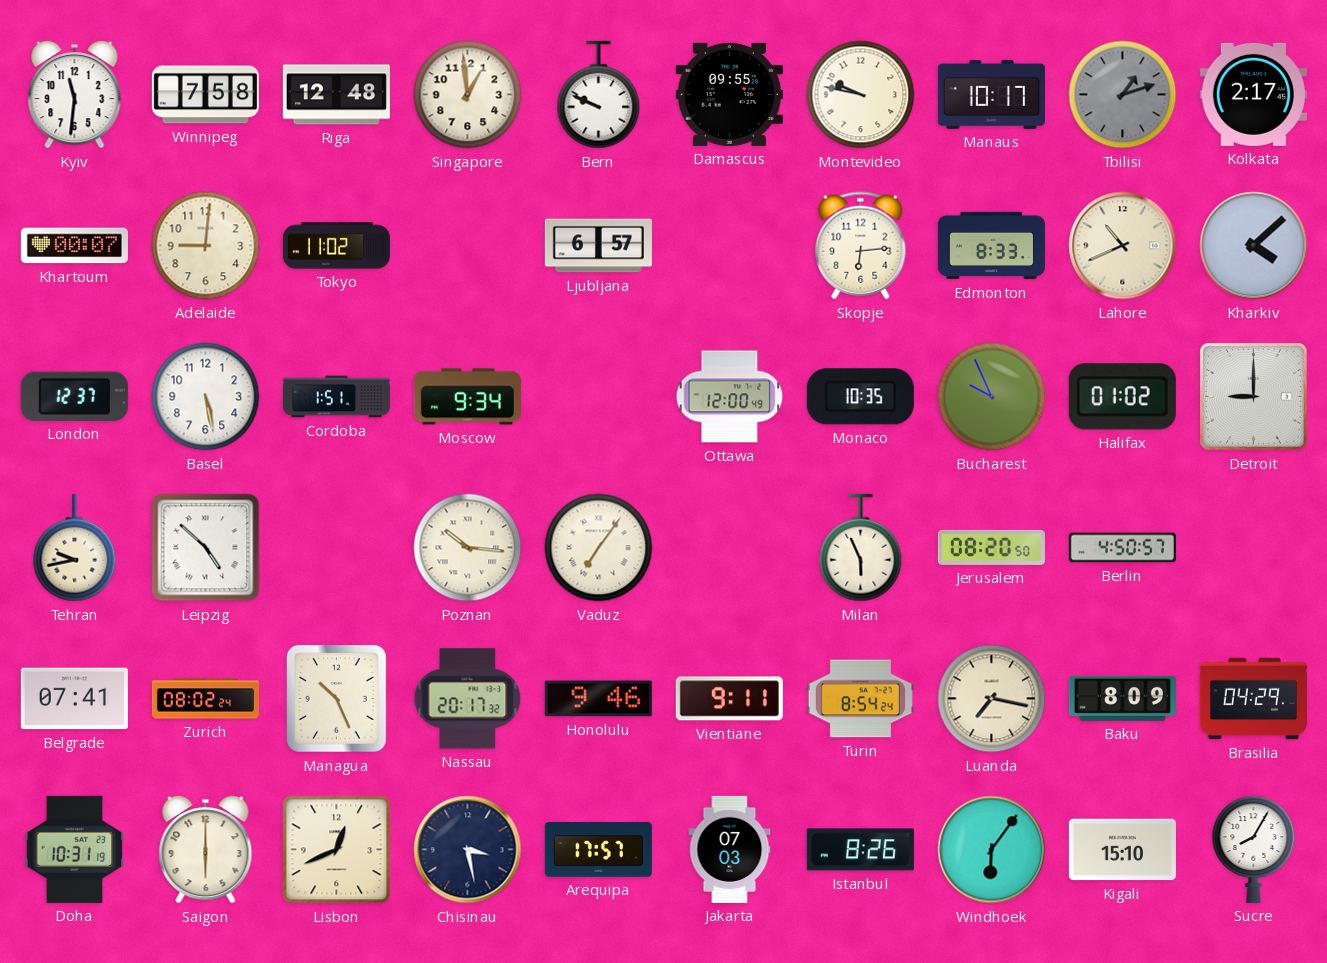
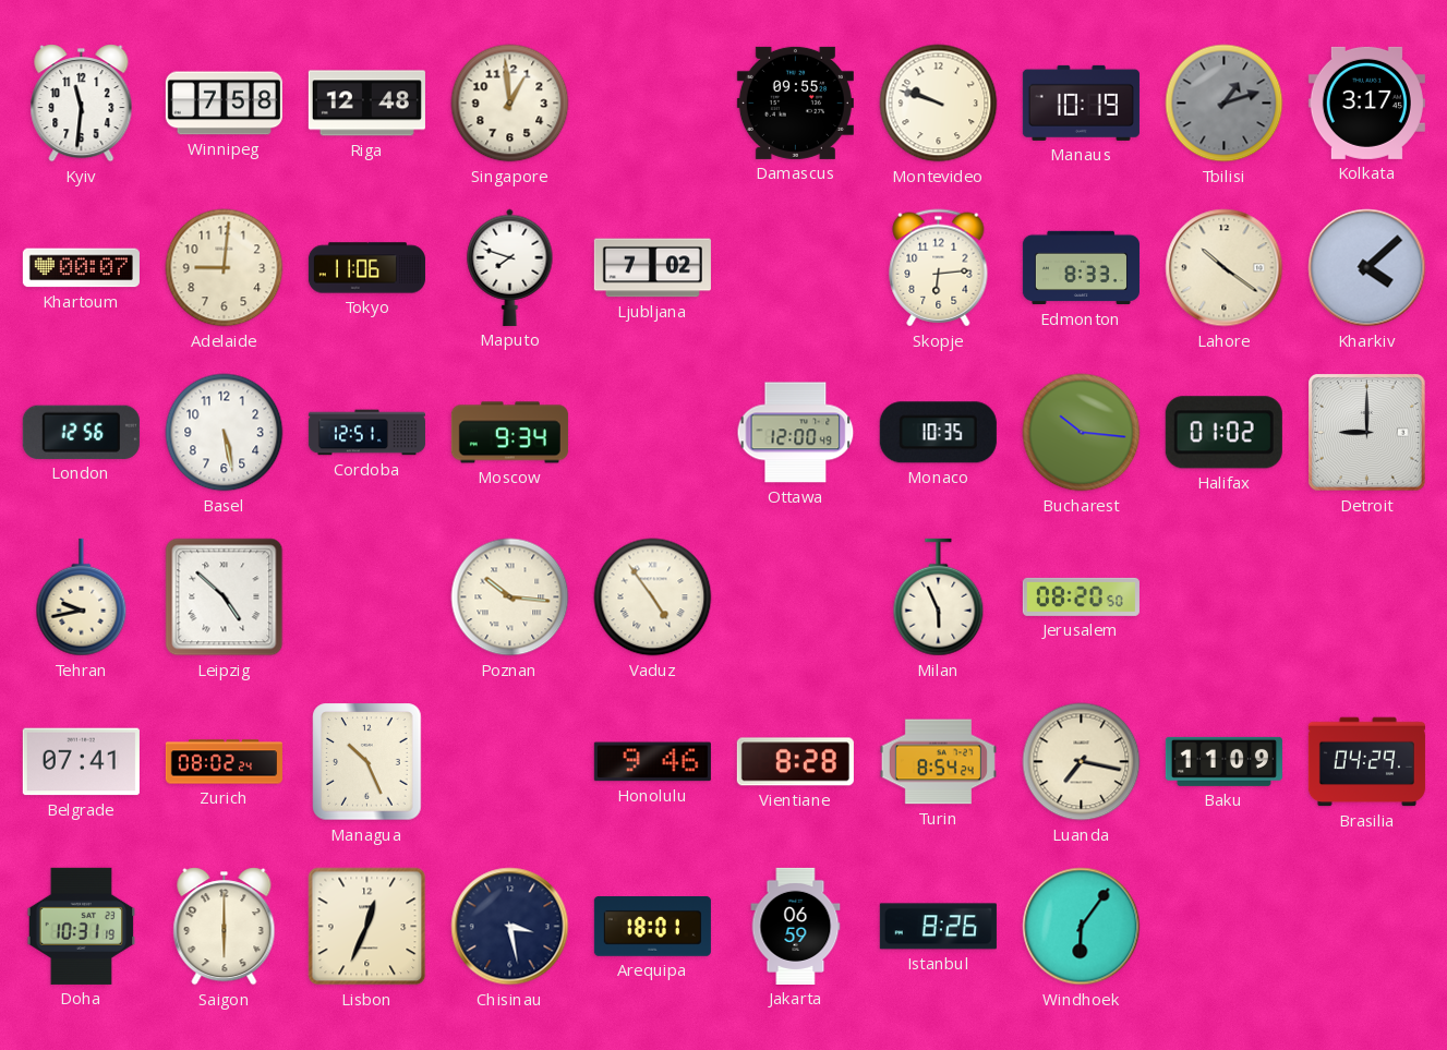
Bern: 9:49 -> none (599, 95)
Montevideo: 9:47 -> 9:48 (939, 104)
Manaus: 10:17 -> 10:19 (1081, 102)
Kolkata: 2:17 -> 3:17 (1366, 102)
Tokyo: 11:02 -> 11:06 (366, 268)
Maputo: none -> 7:48 (510, 267)
Ljubljana: 6:57 -> 7:02 (652, 268)
Lahore: 10:41 -> 10:21 (1225, 268)
London: 12:37 -> 12:56 (81, 432)
Cordoba: 1:51 -> 12:51 (366, 433)
Bucharest: 9:56 -> 10:16 (1082, 433)
Vaduz: 7:06 -> 4:54 (653, 598)
Berlin: 4:50 -> none (1122, 548)
Nassau: 20:17 -> none (468, 699)
Vientiane: 9:11 -> 8:28 (795, 762)
Baku: 8:09 -> 11:09 (1223, 761)
Lisbon: 12:41 -> 12:34 (367, 927)
Arequipa: 17:57 -> 18:01 (652, 927)
Jakarta: 07:03 -> 06:59 (796, 926)
Kigali: 15:10 -> none (1122, 850)
Sucre: 8:05 -> none (1254, 849)
